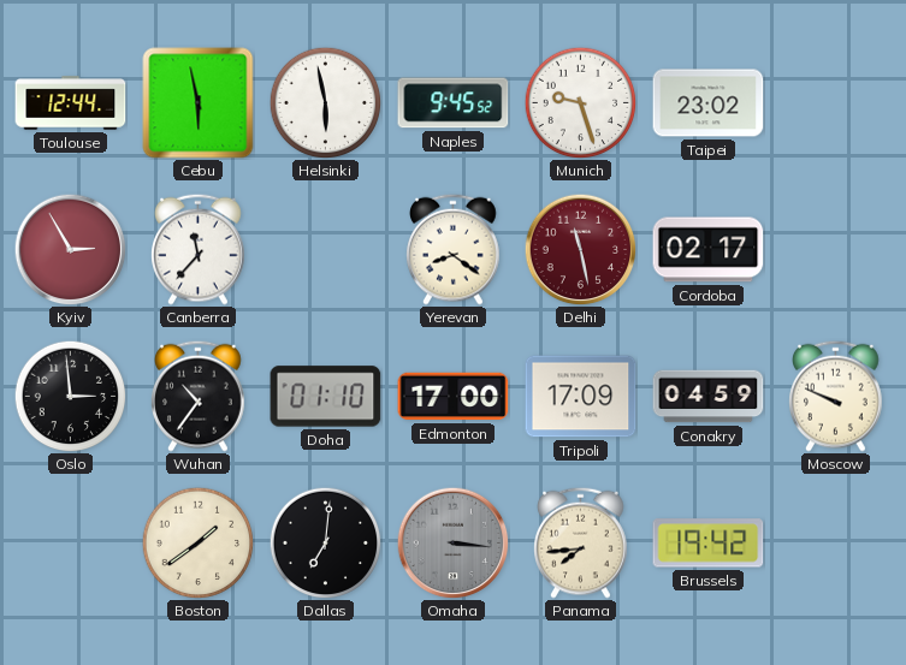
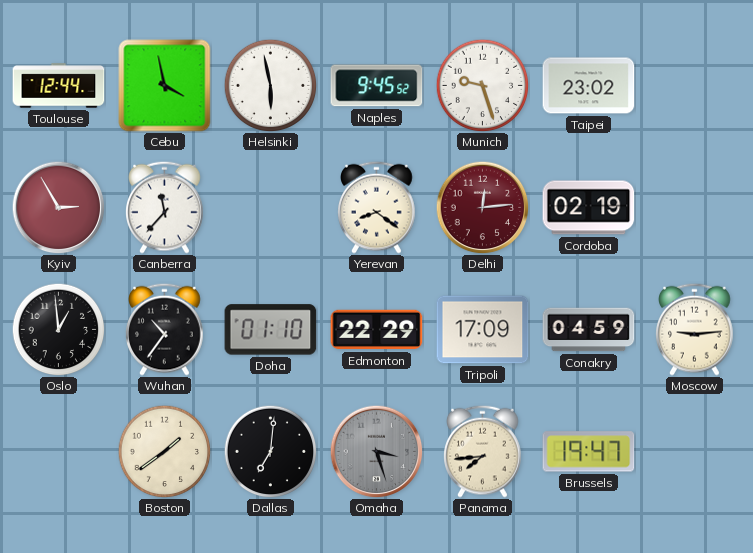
Cebu: 5:58 -> 3:58 (165, 86)
Delhi: 11:28 -> 12:14 (482, 207)
Cordoba: 02:17 -> 02:19 (589, 208)
Oslo: 2:59 -> 12:59 (58, 329)
Edmonton: 17:00 -> 22:29 (377, 330)
Moscow: 9:49 -> 9:14 (695, 329)
Omaha: 3:16 -> 3:27 (376, 451)
Brussels: 19:42 -> 19:47 (589, 452)
